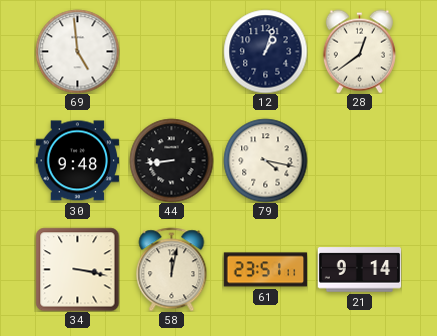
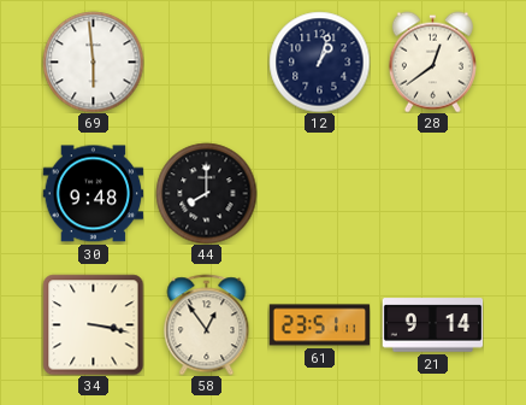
69: 4:59 -> 5:59 (93, 61)
44: 8:44 -> 8:00 (206, 193)
79: 4:17 -> none (265, 160)
58: 12:02 -> 12:54 (207, 324)
